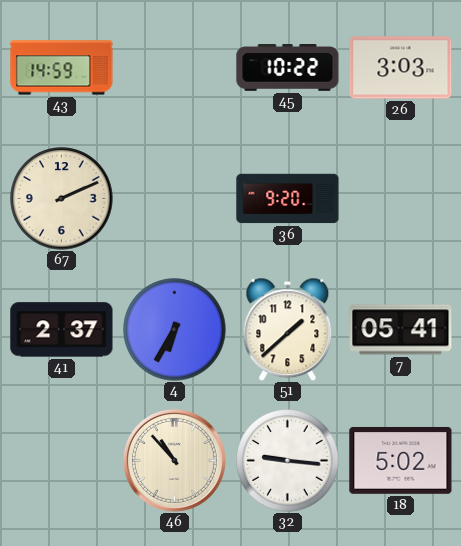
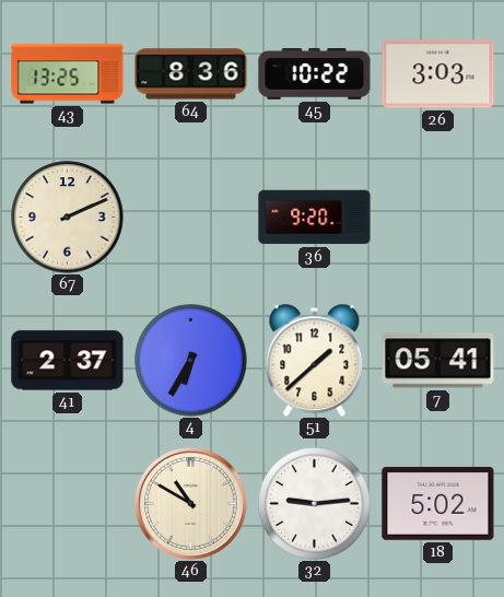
43: 14:59 -> 13:25 (68, 74)
64: none -> 8:36 (191, 74)
46: 10:53 -> 10:50 (190, 503)
32: 9:16 -> 9:14 (315, 504)
